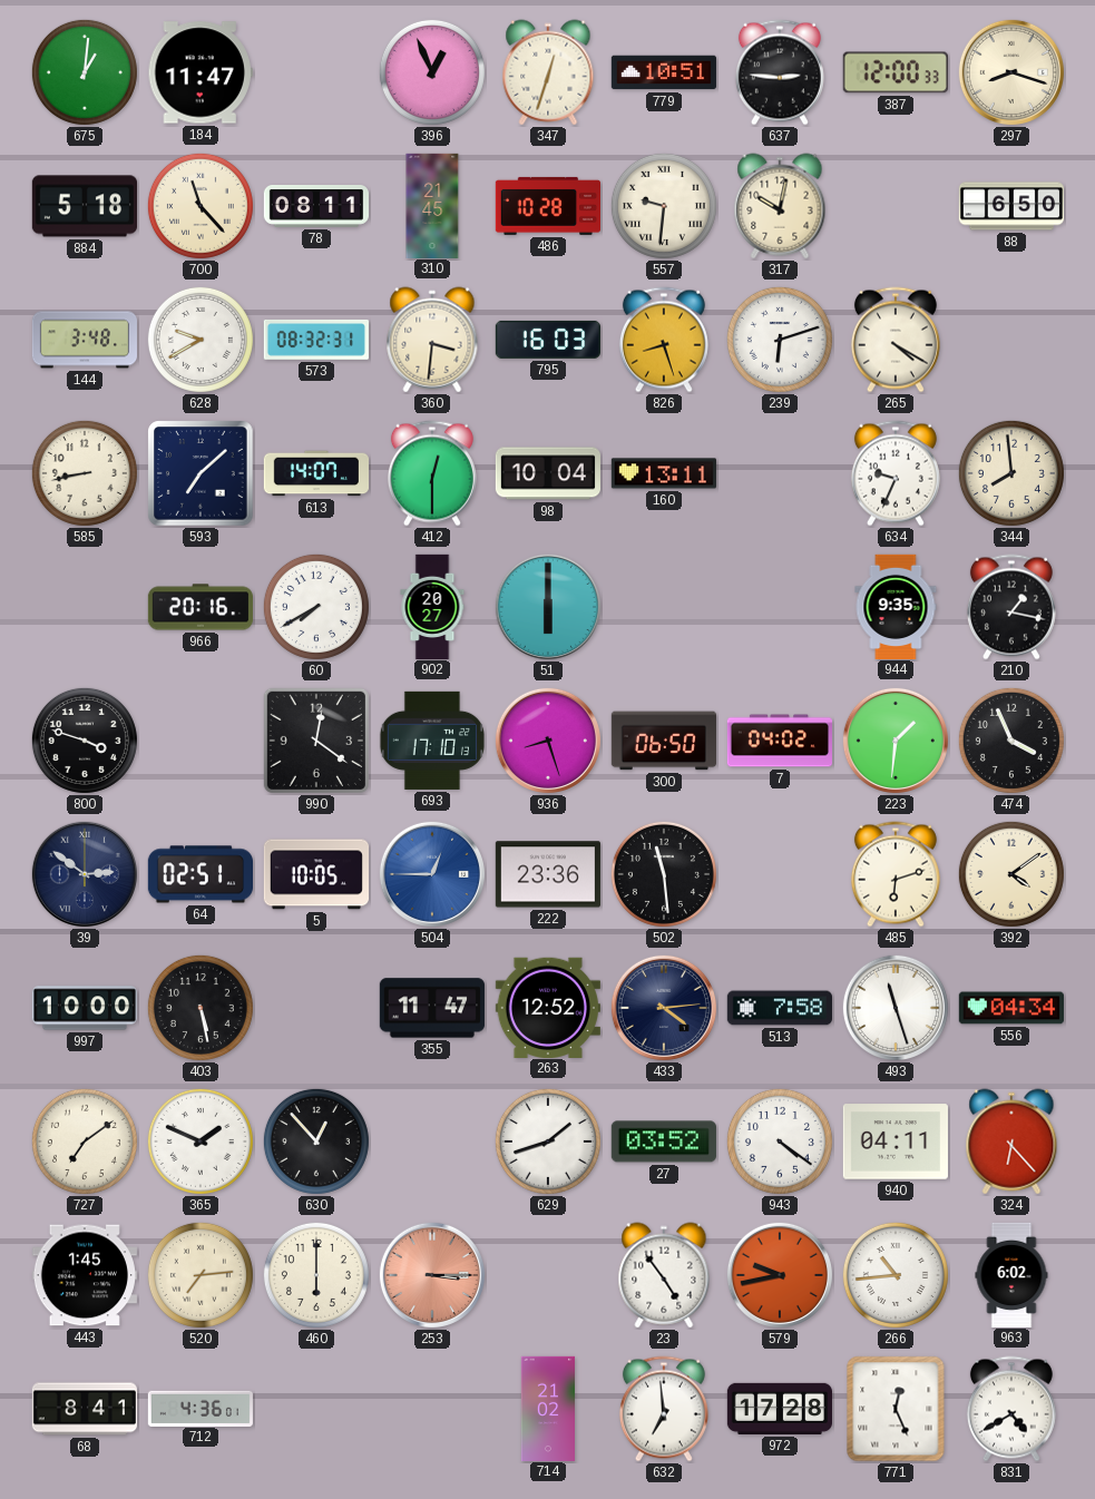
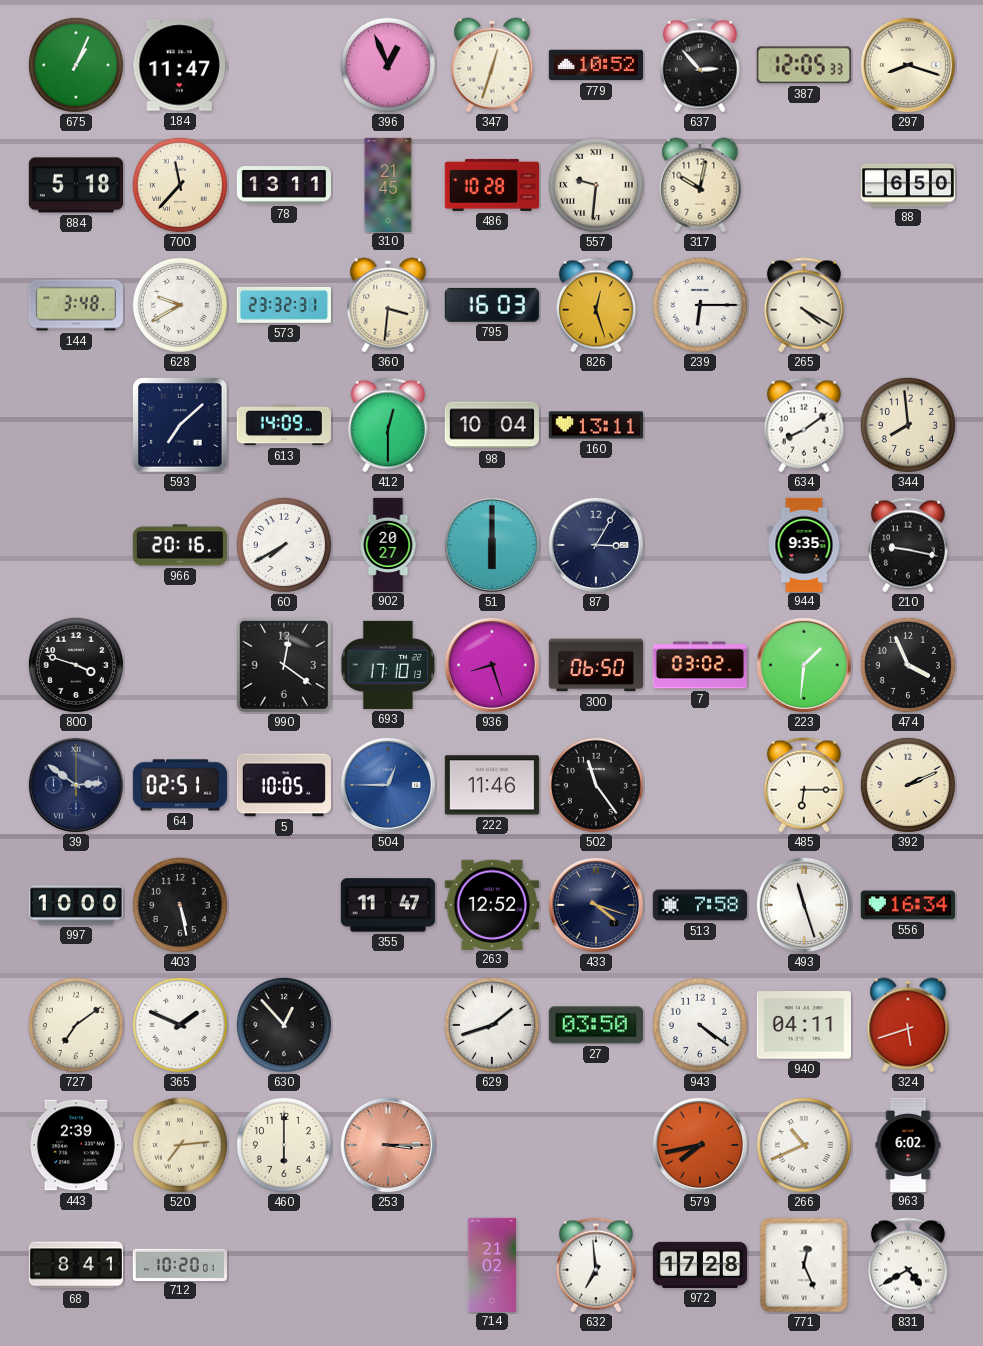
675: 1:01 -> 1:04 (76, 65)
779: 10:51 -> 10:52 (596, 65)
637: 2:46 -> 2:53 (700, 65)
387: 12:00 -> 12:05 (804, 65)
700: 11:23 -> 11:37 (180, 185)
78: 08:11 -> 13:11 (283, 186)
573: 08:32 -> 23:32 (284, 305)
826: 8:27 -> 12:27 (596, 305)
239: 6:12 -> 6:15 (700, 305)
585: 8:43 -> none (85, 473)
613: 14:07 -> 14:09 (283, 425)
634: 9:34 -> 8:09 (804, 425)
87: none -> 3:05 (596, 545)
210: 1:17 -> 9:17 (908, 545)
7: 04:02 -> 03:02 (699, 665)
222: 23:36 -> 11:46 (492, 785)
502: 11:29 -> 11:24 (596, 785)
485: 6:12 -> 6:15 (804, 785)
392: 4:09 -> 2:11 (908, 785)
433: 4:14 -> 4:18 (596, 905)
556: 04:34 -> 16:34 (907, 905)
27: 03:52 -> 03:50 (596, 1025)
324: 6:23 -> 5:42 (908, 1025)
443: 1:45 -> 2:39 (76, 1145)
23: 4:54 -> none (664, 1275)
579: 9:43 -> 7:43 (700, 1145)
266: 10:44 -> 10:41 (804, 1145)
712: 4:36 -> 10:20 (179, 1264)
